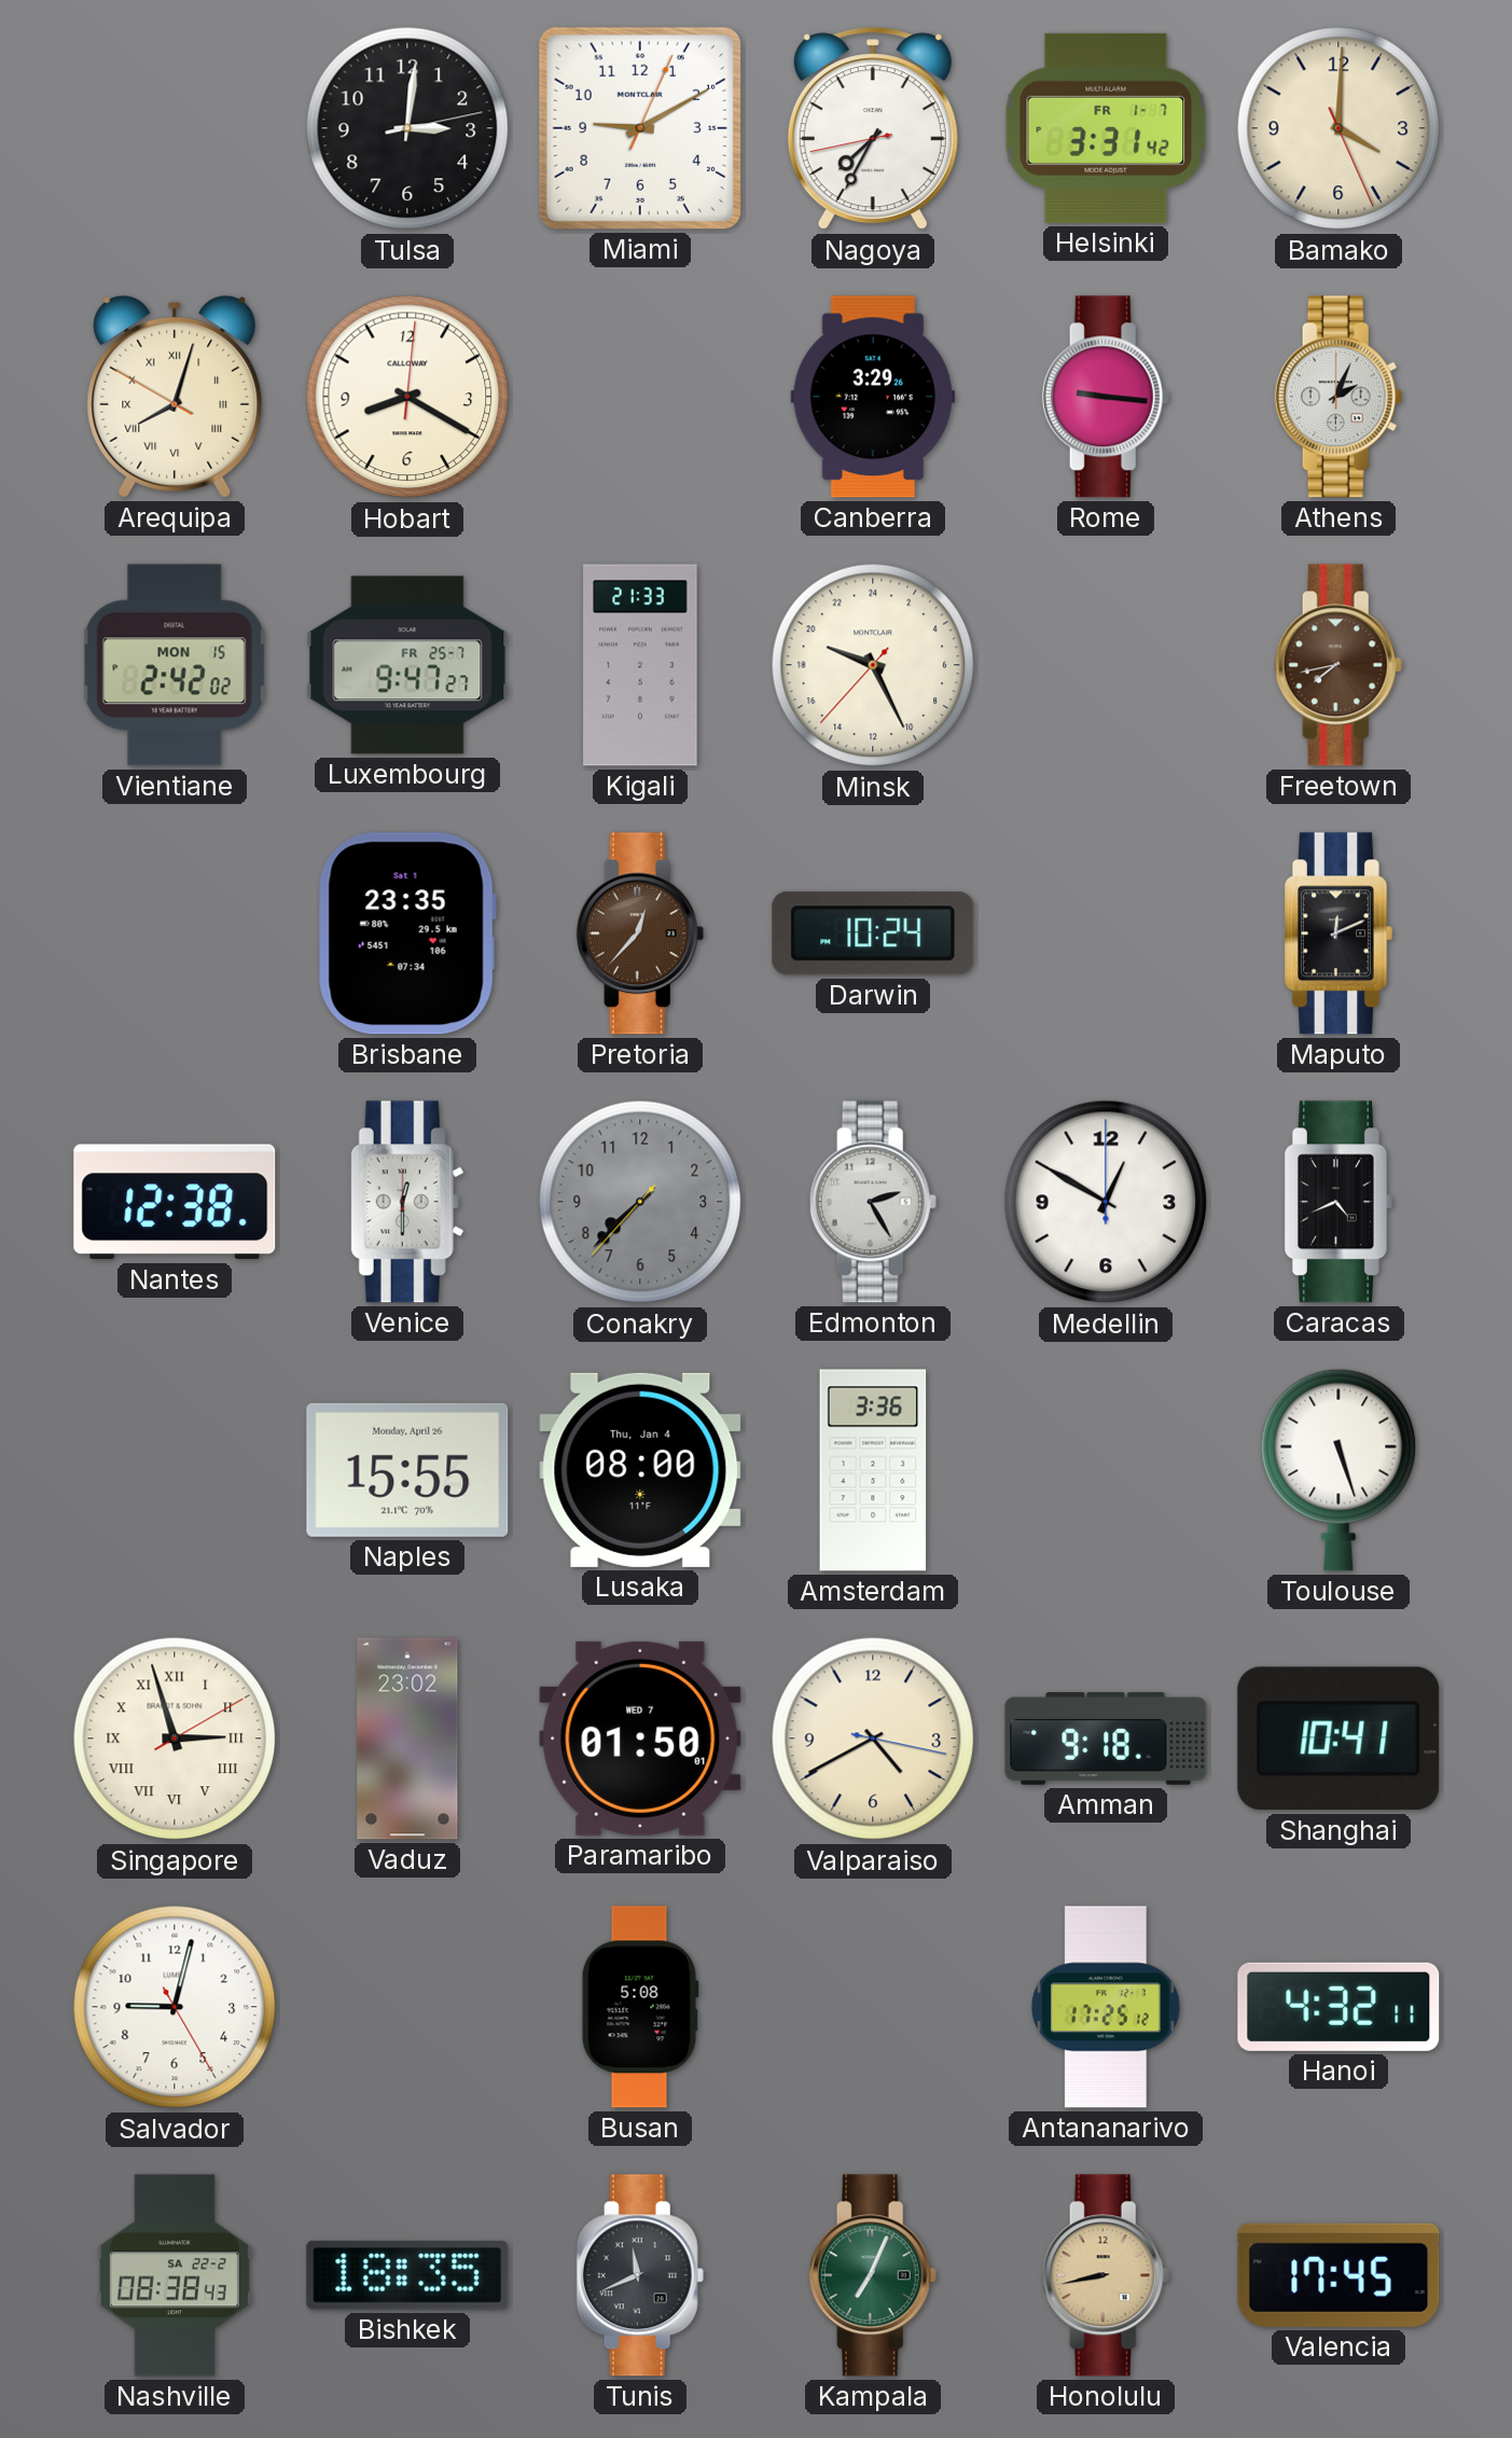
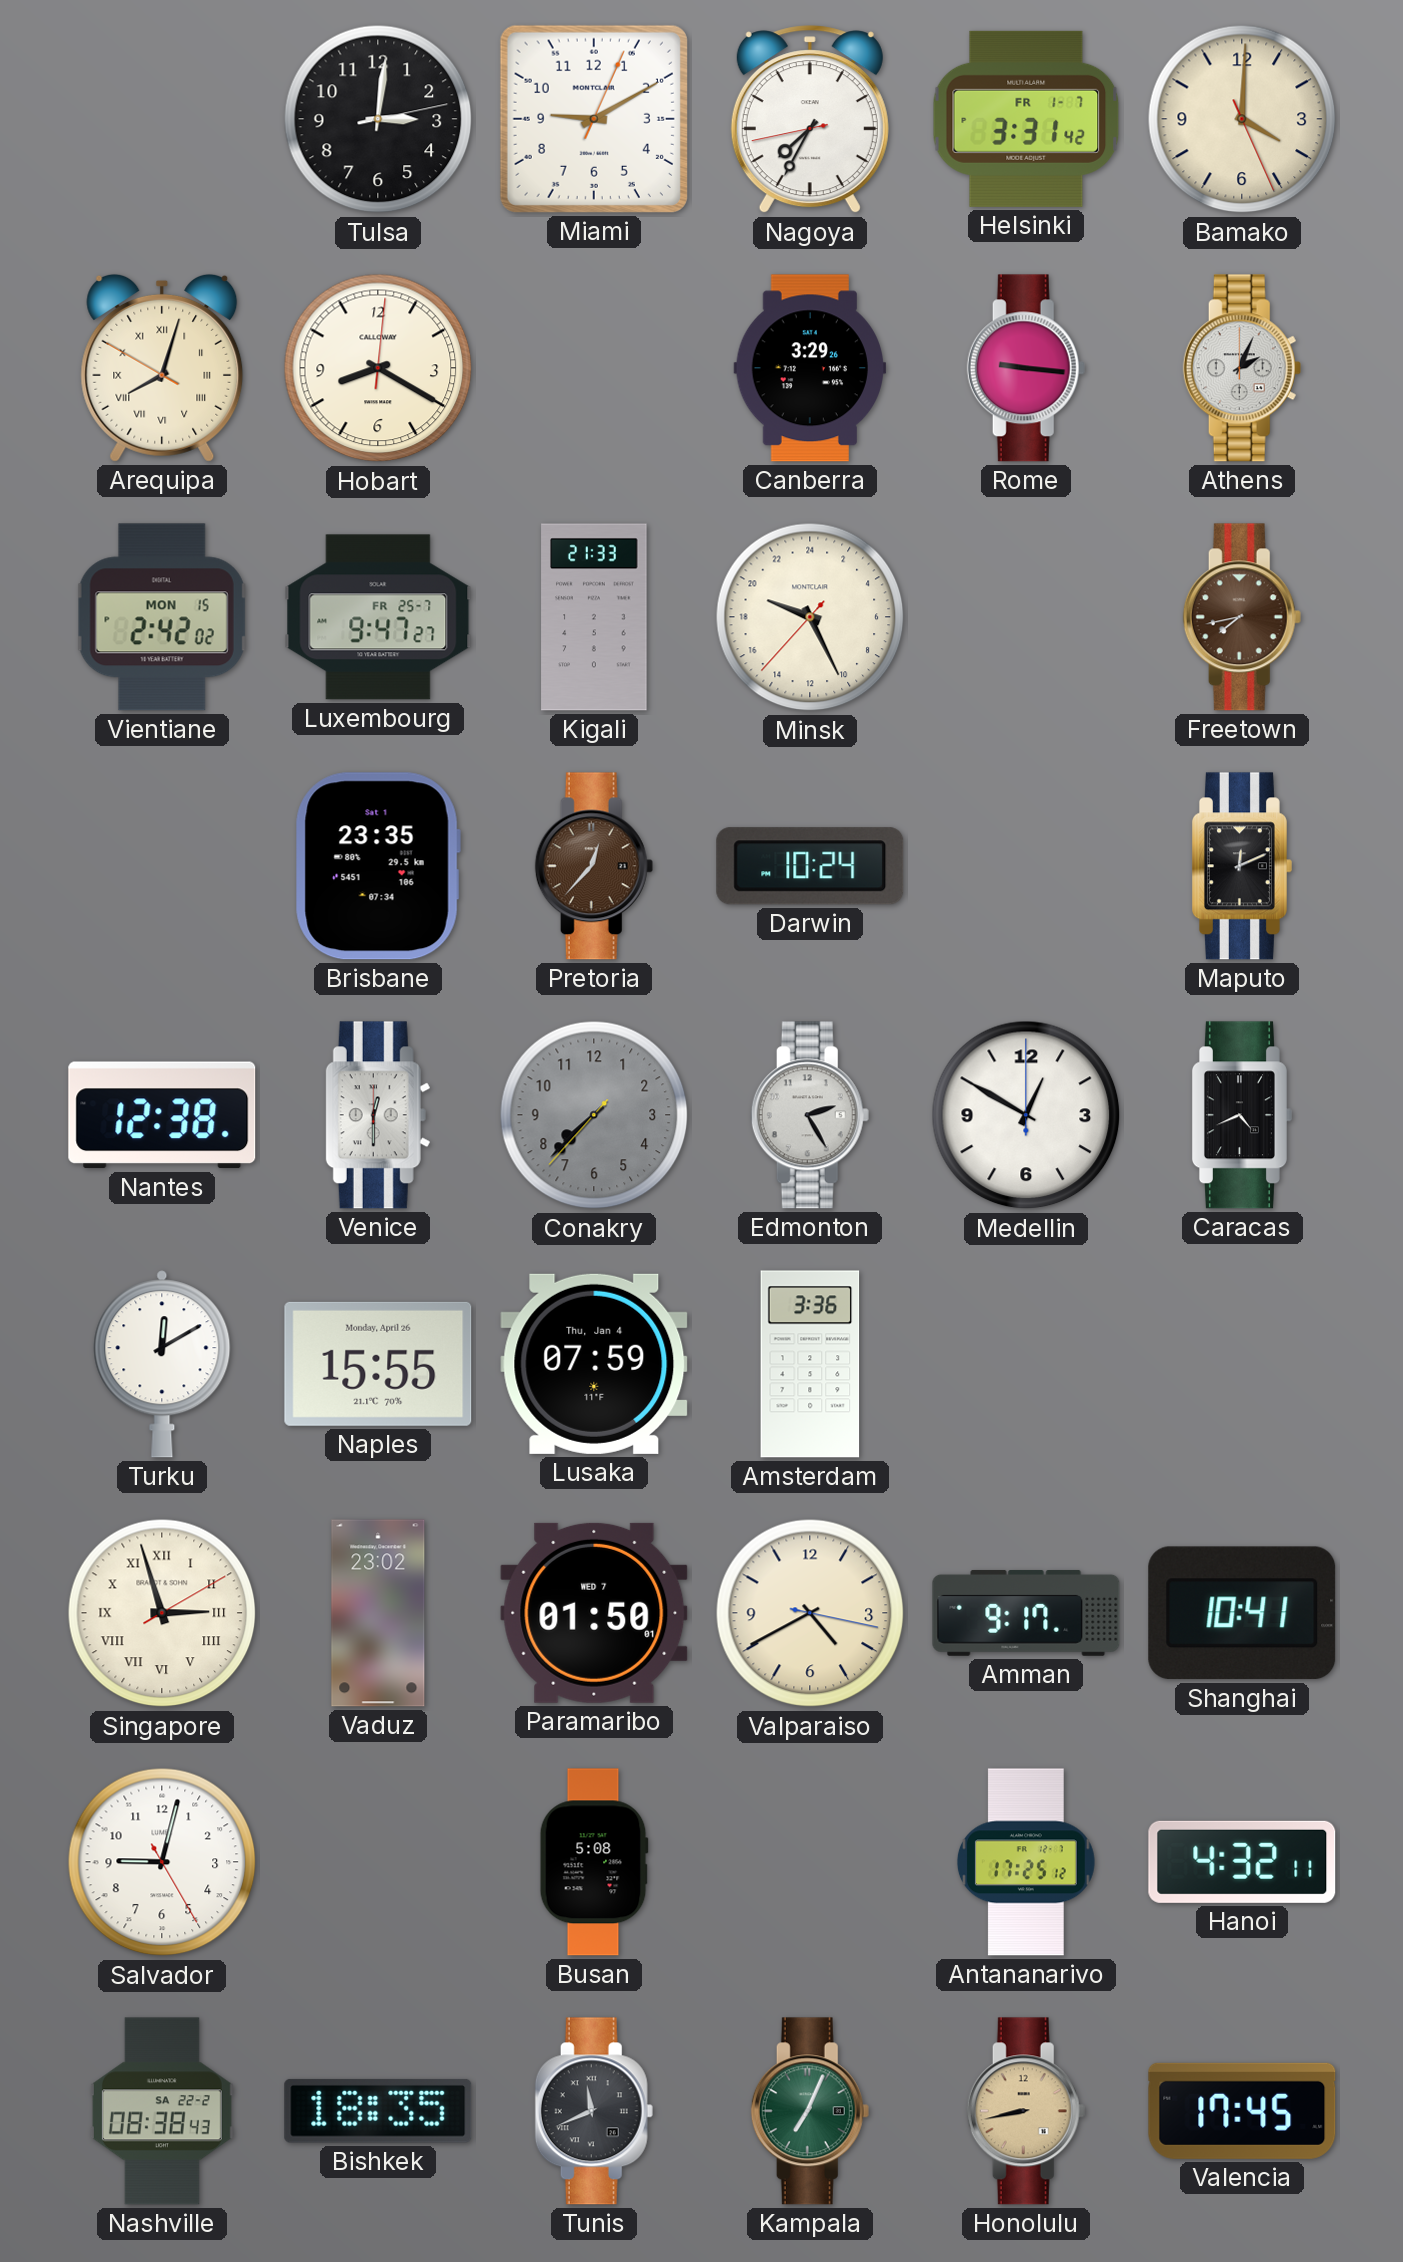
Turku: none -> 12:10 (162, 1364)
Lusaka: 08:00 -> 07:59 (594, 1364)
Toulouse: 5:27 -> none (1338, 1470)
Amman: 9:18 -> 9:17 (1026, 1613)
